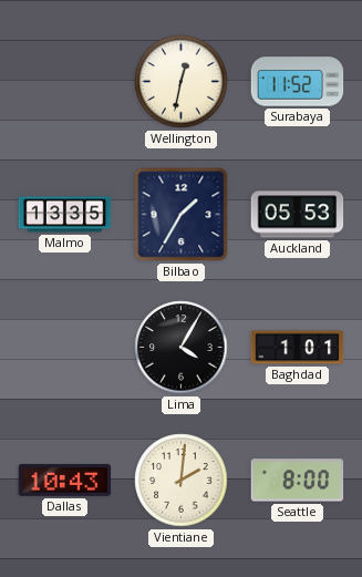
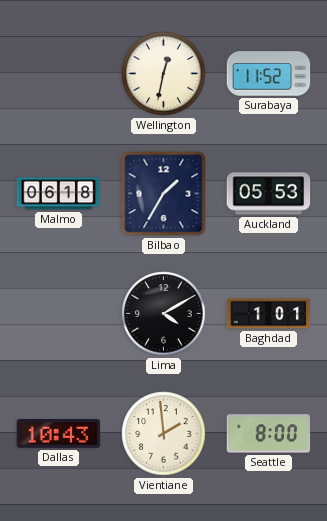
Malmo: 13:35 -> 06:18 (59, 194)
Lima: 4:05 -> 4:10 (164, 314)
Vientiane: 2:01 -> 1:59 (164, 434)
